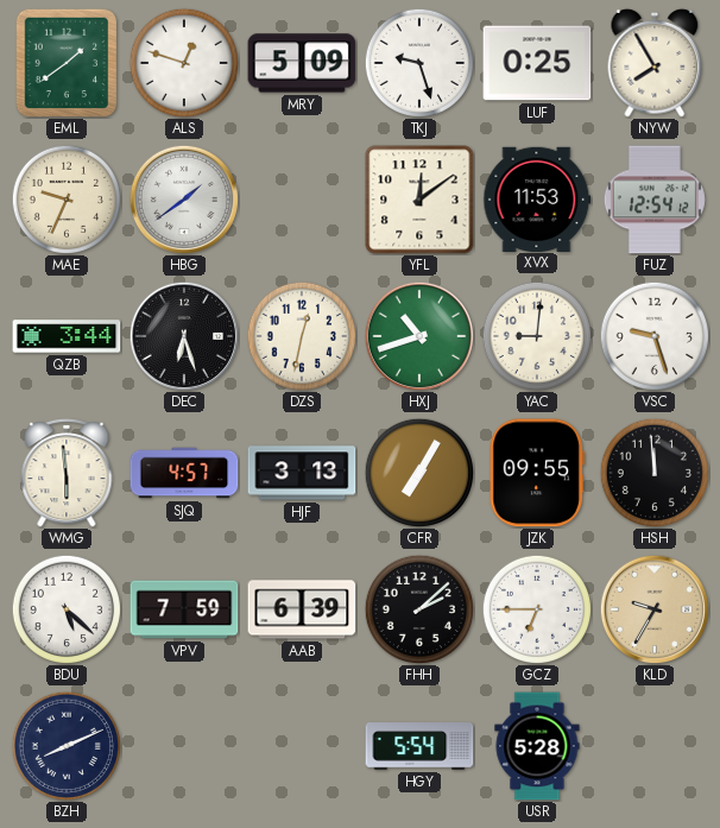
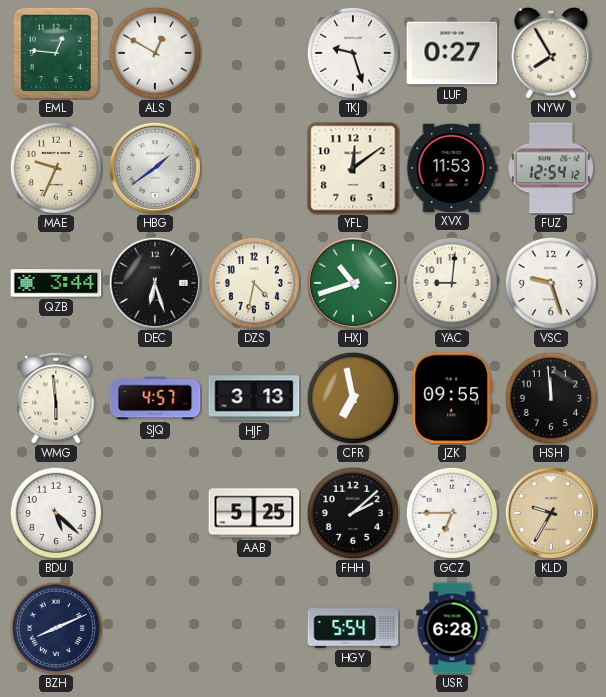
EML: 1:39 -> 12:46 (56, 53)
ALS: 12:48 -> 12:50 (154, 52)
MRY: 5:09 -> none (302, 63)
LUF: 0:25 -> 0:27 (452, 53)
DZS: 12:32 -> 4:32 (253, 282)
CFR: 7:05 -> 6:58 (352, 397)
VPV: 7:59 -> none (184, 609)
AAB: 6:39 -> 5:25 (254, 513)
USR: 5:28 -> 6:28 (452, 628)
